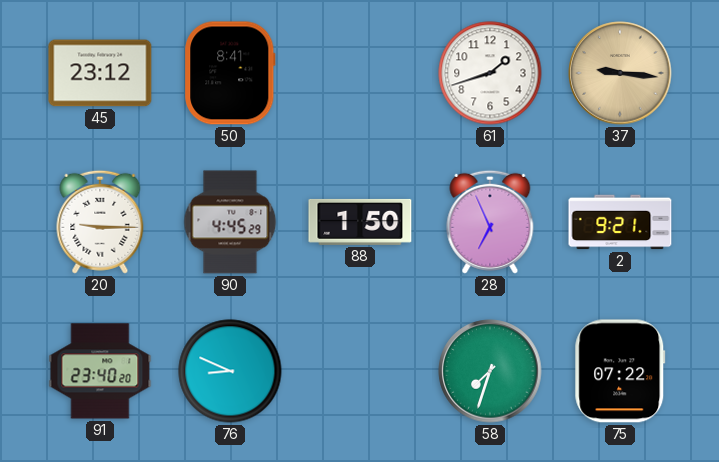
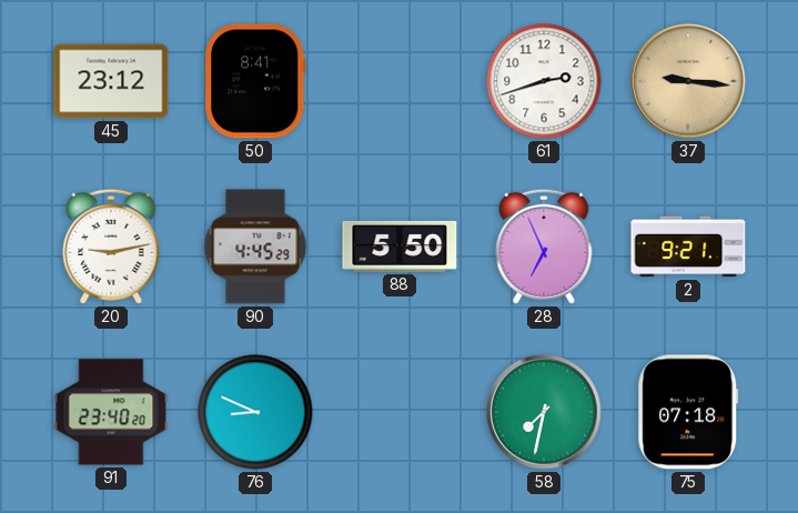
61: 1:42 -> 2:42 (544, 81)
20: 9:15 -> 9:13 (111, 247)
88: 1:50 -> 5:50 (400, 247)
58: 7:33 -> 7:32 (544, 412)
75: 07:22 -> 07:18 (688, 412)
